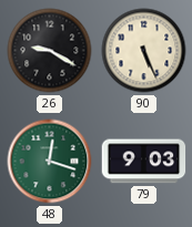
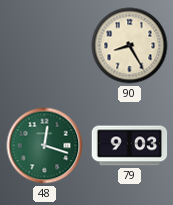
26: 9:20 -> none (50, 51)
90: 5:26 -> 8:25 (130, 46)
